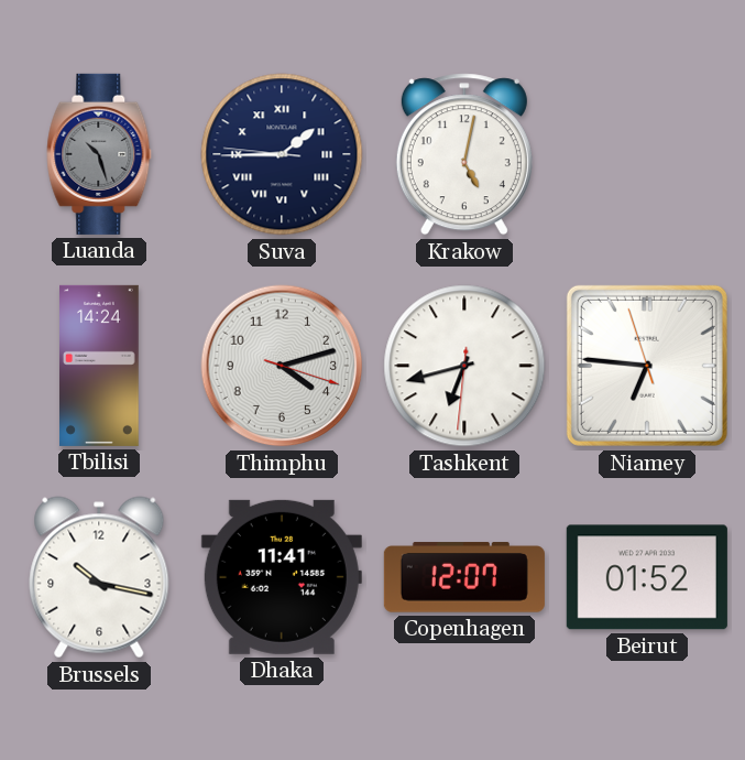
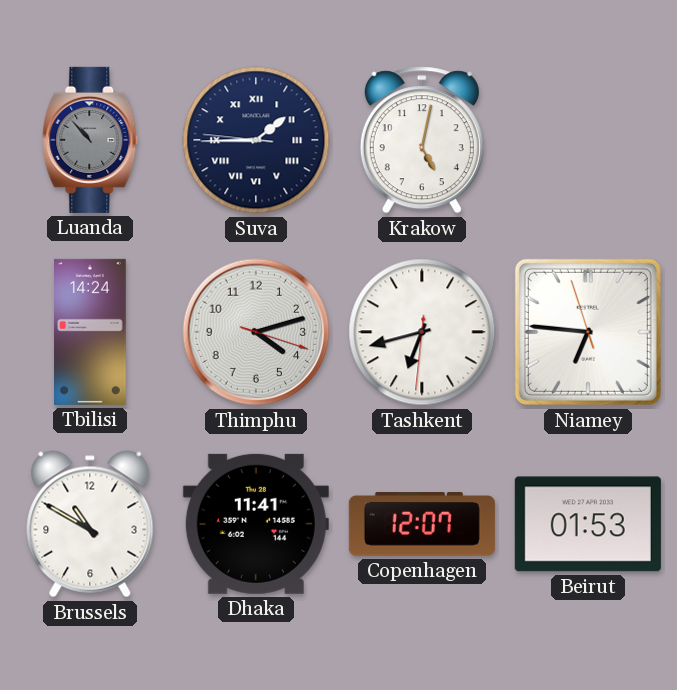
Luanda: 10:27 -> 10:53 (90, 140)
Brussels: 10:17 -> 10:50 (90, 524)
Beirut: 01:52 -> 01:53 (588, 524)
